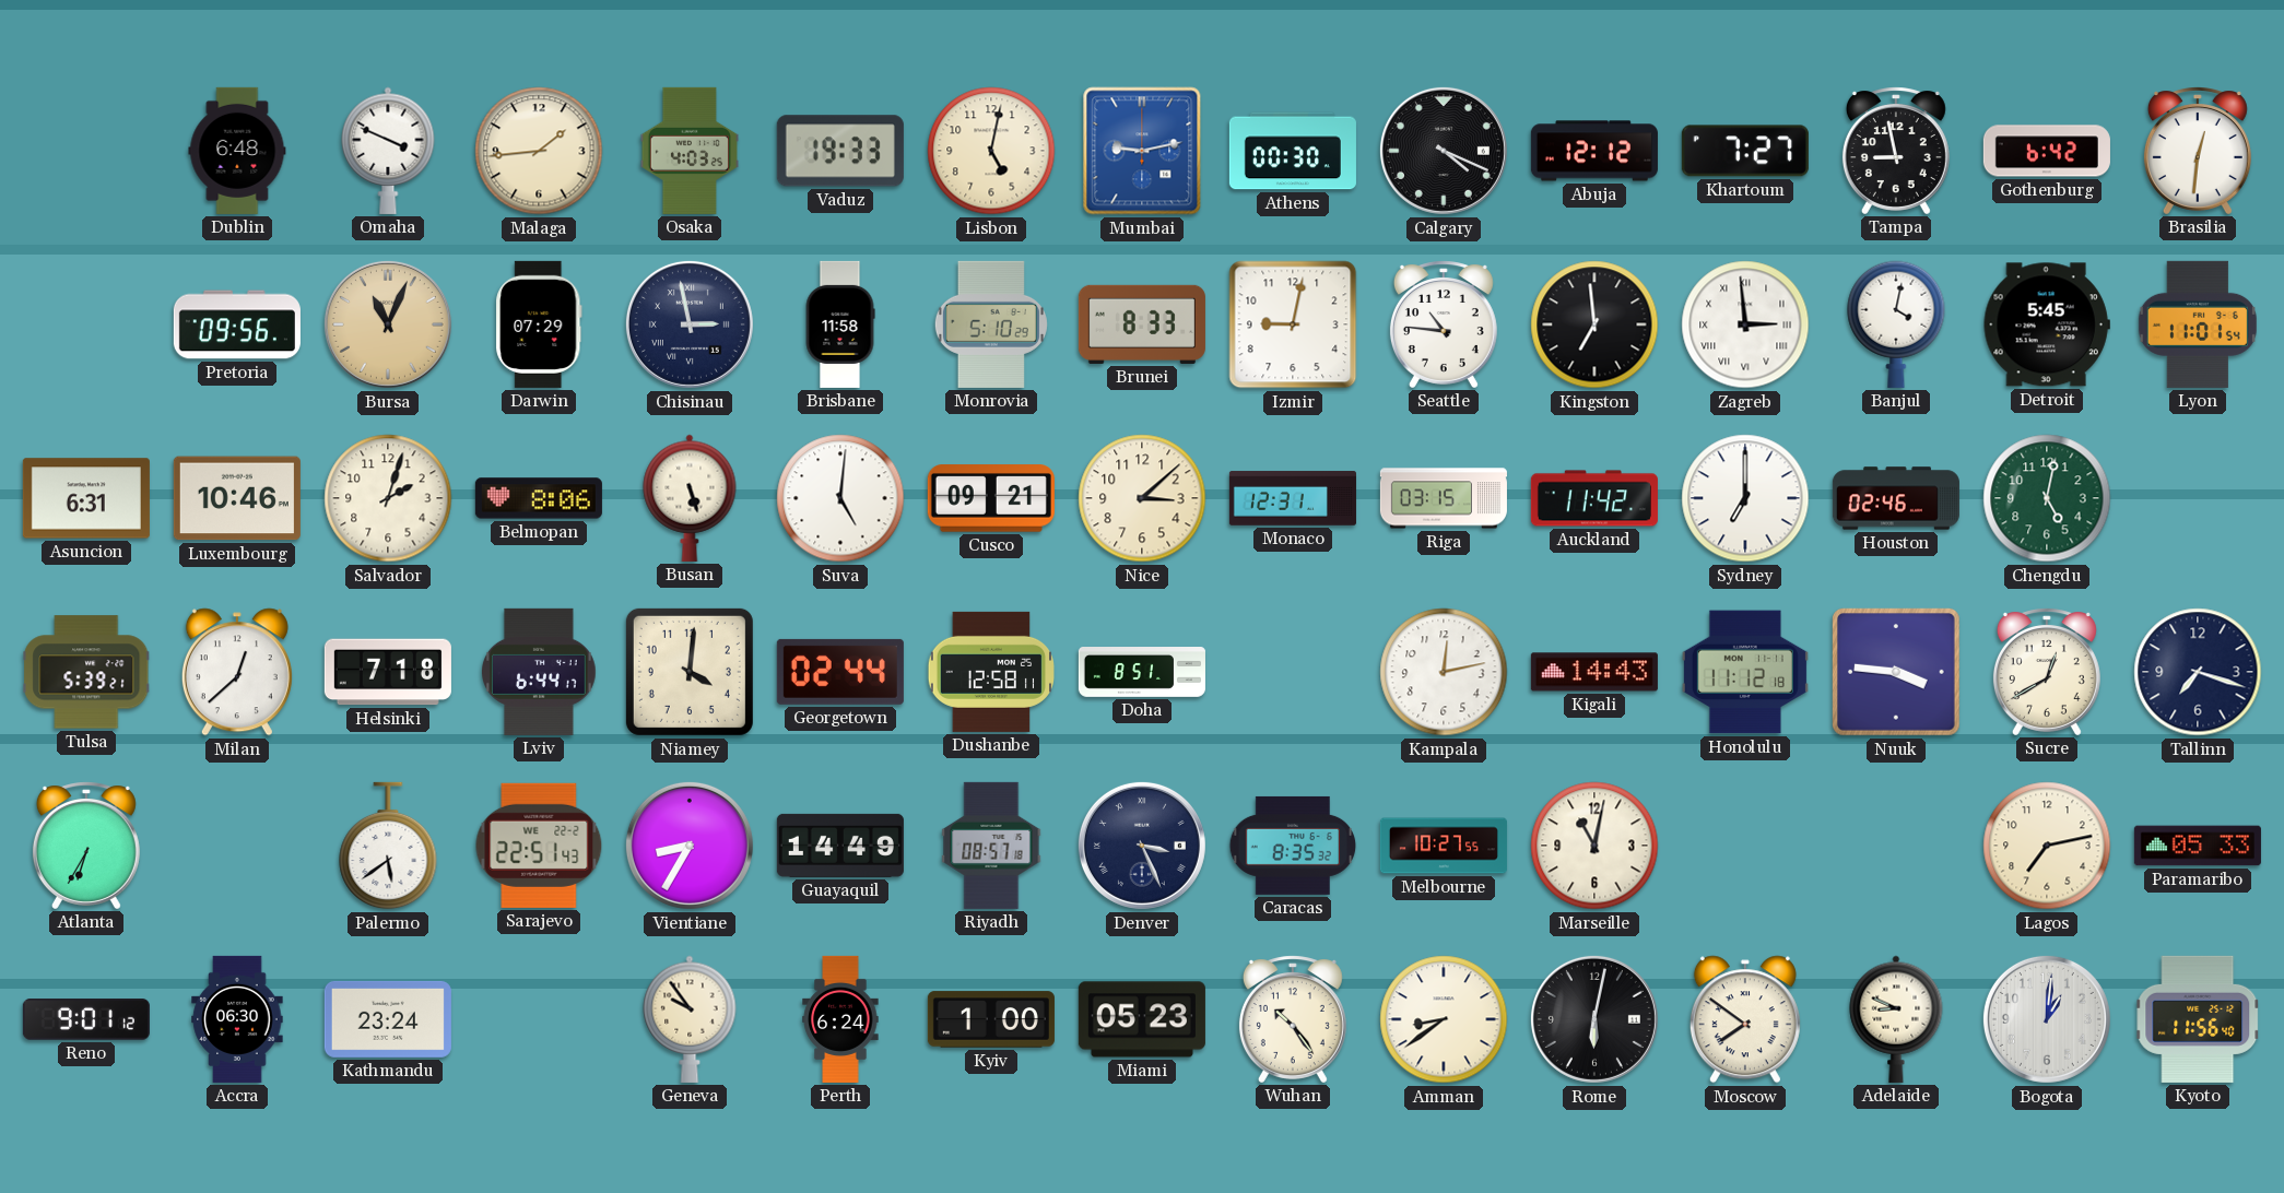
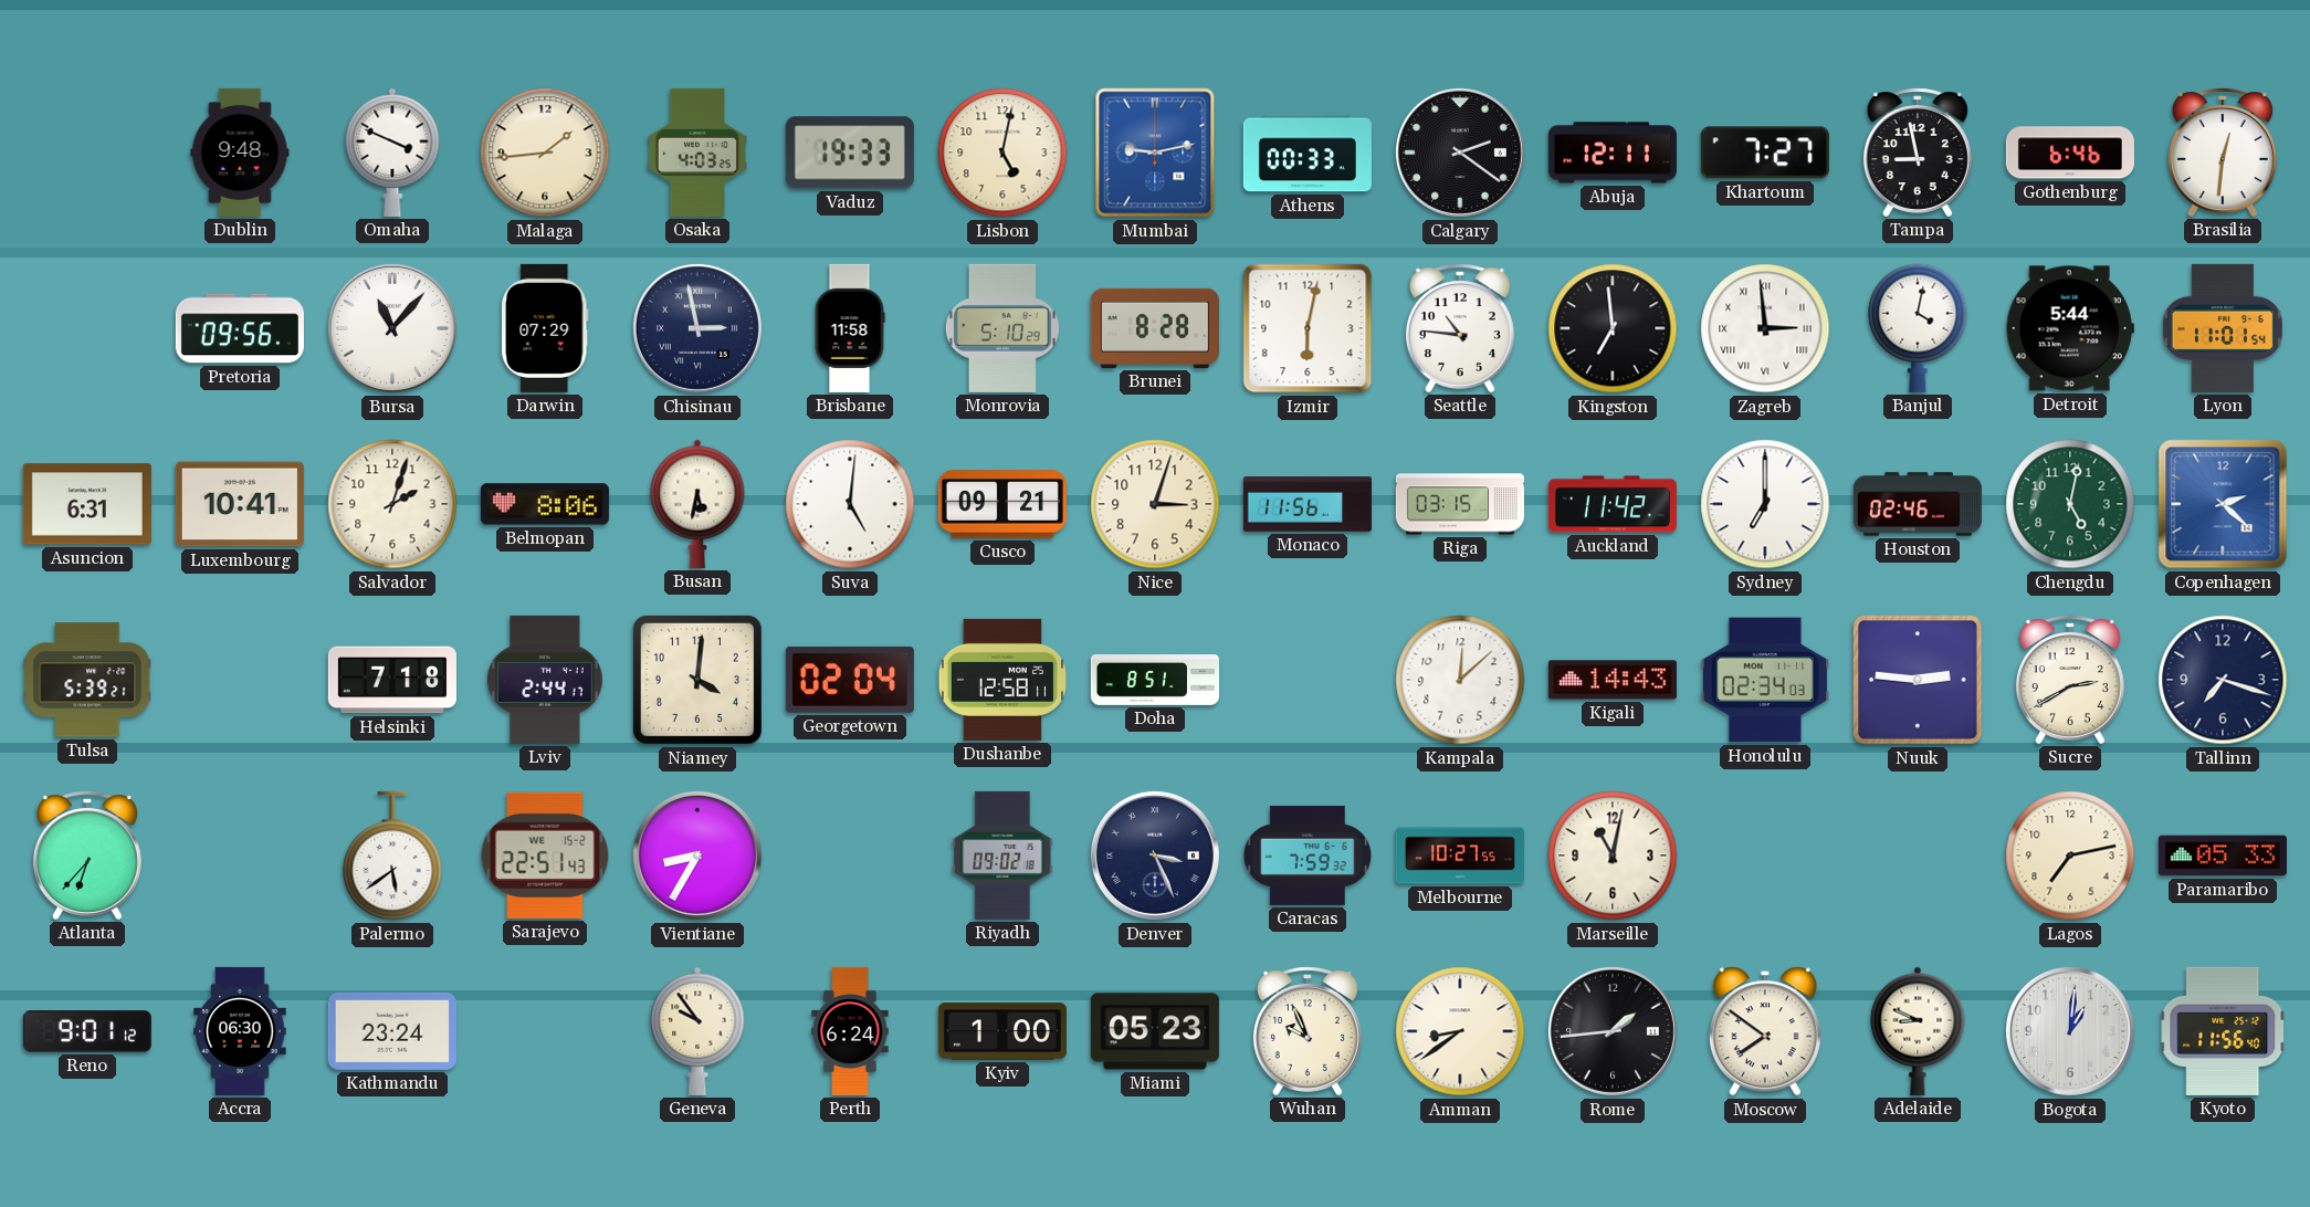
Dublin: 6:48 -> 9:48 (240, 153)
Athens: 00:30 -> 00:33 (1308, 153)
Calgary: 4:19 -> 2:21 (1460, 153)
Abuja: 12:12 -> 12:11 (1613, 153)
Gothenburg: 6:42 -> 6:46 (2070, 153)
Bursa: 11:04 -> 11:07 (392, 328)
Bursa dial: champagne -> white (392, 328)
Brunei: 8:33 -> 8:28 (1155, 328)
Izmir: 9:02 -> 6:02 (1308, 328)
Detroit: 5:45 -> 5:44 (2070, 328)
Luxembourg: 10:46 -> 10:41 (240, 504)
Busan: 5:27 -> 5:32 (697, 504)
Nice: 3:08 -> 3:03 (1155, 504)
Monaco: 12:31 -> 11:56 (1308, 504)
Copenhagen: none -> 2:22 (2223, 504)
Milan: 12:38 -> none (237, 672)
Lviv: 6:44 -> 2:44 (546, 680)
Georgetown: 02:44 -> 02:04 (850, 680)
Kampala: 12:13 -> 12:08 (1460, 680)
Honolulu: 11:12 -> 02:34 (1765, 680)
Nuuk: 3:46 -> 2:46 (1919, 681)
Sucre: 12:40 -> 2:40 (2070, 680)
Atlanta: 6:35 -> 6:37 (87, 856)
Sarajevo date: WE 22-2 -> WE 15-2 (545, 856)
Guayaquil: 14:49 -> none (840, 846)
Riyadh: 08:57 -> 09:02 (1002, 856)
Caracas: 8:35 -> 7:59 (1308, 856)
Wuhan: 10:24 -> 9:56 (1308, 1031)
Rome: 6:02 -> 1:44 (1613, 1031)
